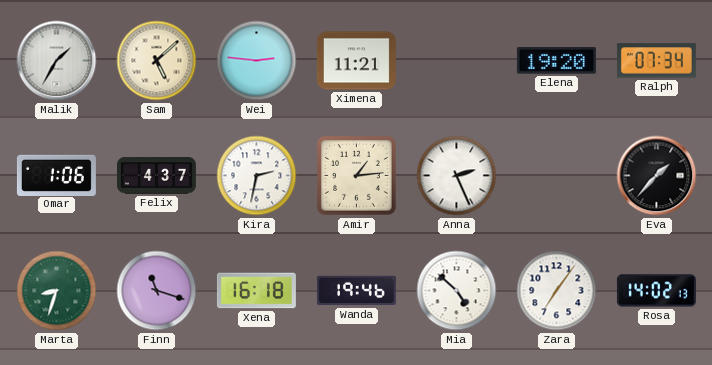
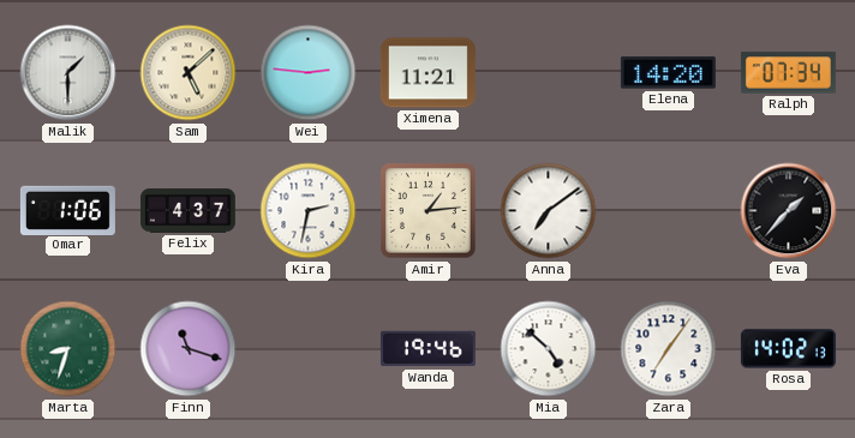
Malik: 1:35 -> 1:30 (68, 73)
Elena: 19:20 -> 14:20 (668, 73)
Anna: 2:26 -> 7:09 (549, 211)
Xena: 16:18 -> none (256, 291)
